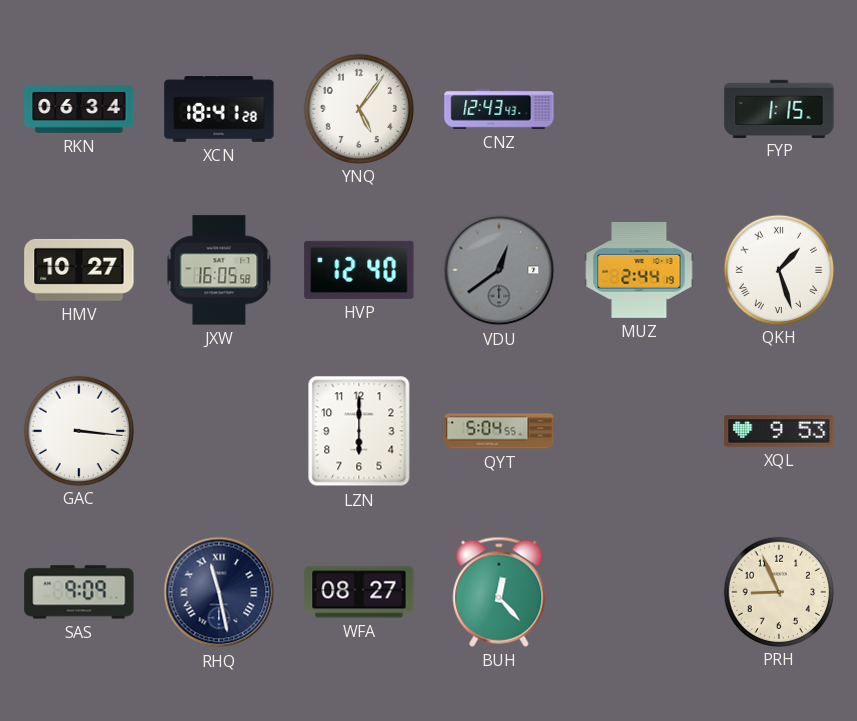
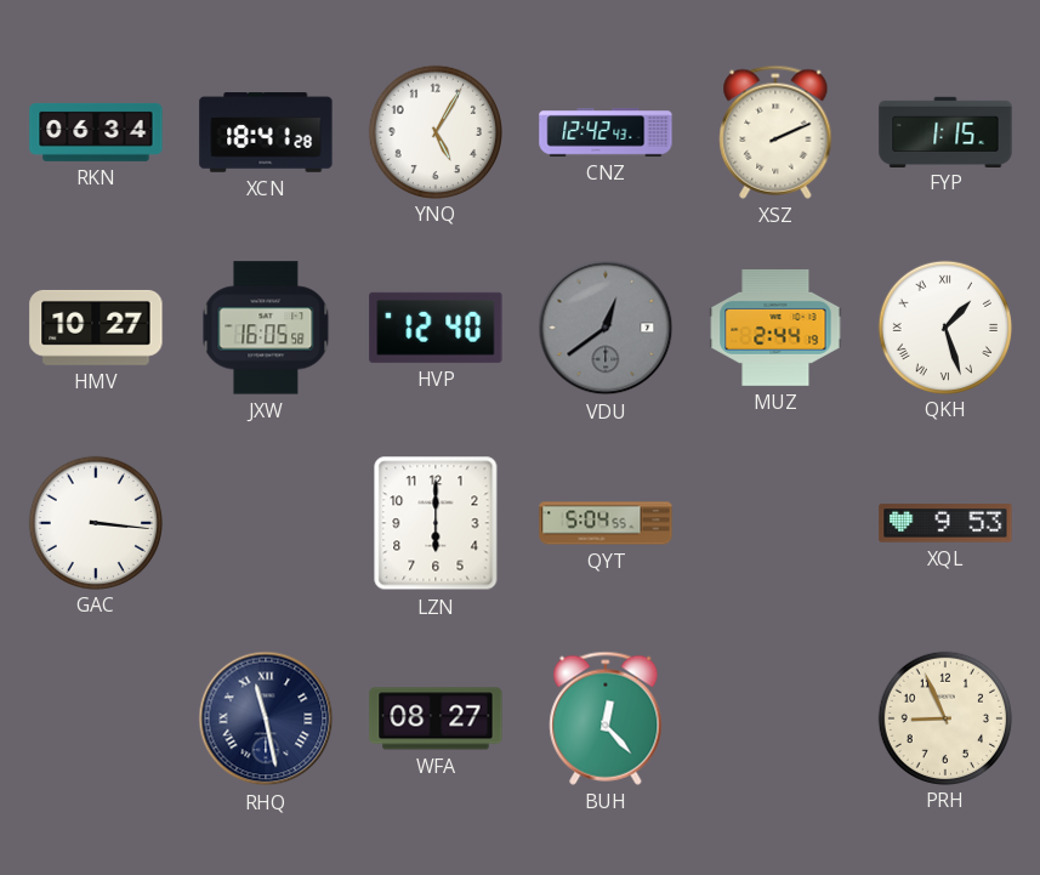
YNQ: 5:06 -> 5:05 (434, 131)
CNZ: 12:43 -> 12:42 (606, 132)
XSZ: none -> 2:11 (775, 132)
SAS: 9:09 -> none (79, 592)
